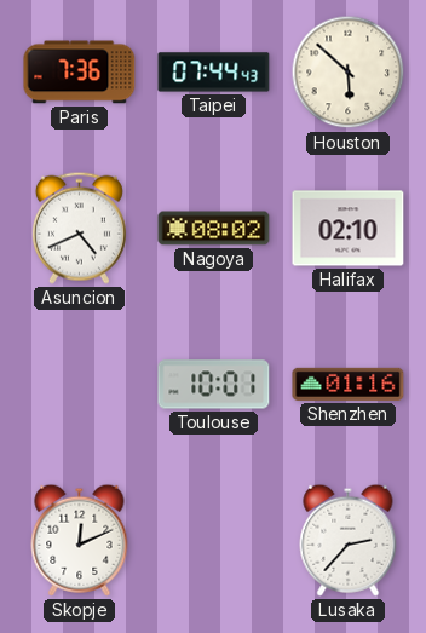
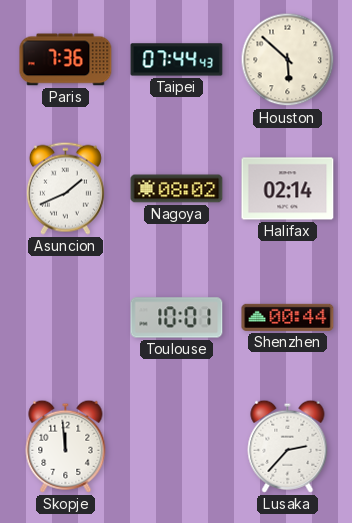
Asuncion: 4:41 -> 1:41 (65, 188)
Halifax: 02:10 -> 02:14 (288, 189)
Shenzhen: 01:16 -> 00:44 (288, 317)
Skopje: 12:11 -> 11:59 (66, 446)
